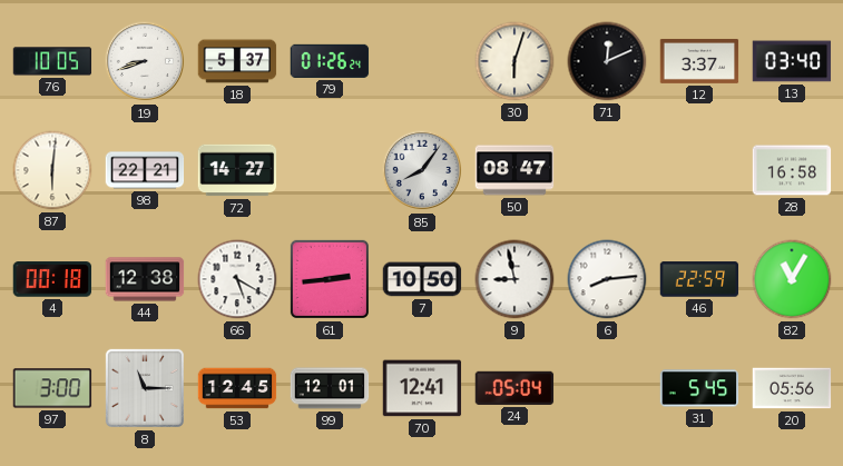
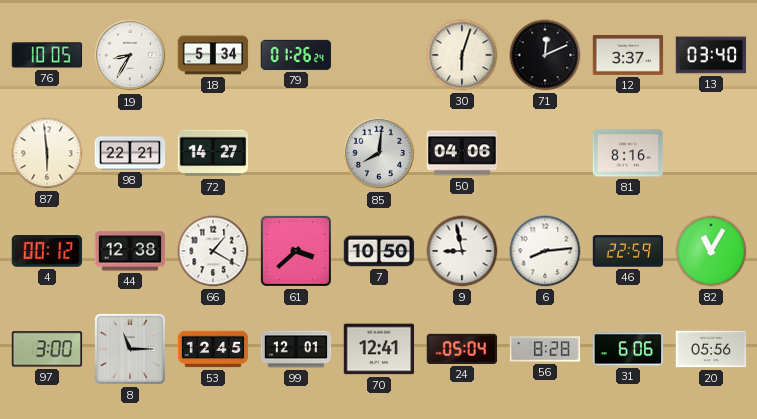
19: 8:42 -> 8:35 (130, 55)
18: 5:37 -> 5:34 (213, 55)
87: 6:01 -> 5:59 (47, 153)
85: 8:06 -> 8:01 (379, 153)
50: 08:47 -> 04:06 (462, 153)
81: none -> 8:16 (628, 153)
28: 16:58 -> none (792, 170)
4: 00:18 -> 00:12 (47, 251)
66: 5:20 -> 1:20 (213, 251)
61: 2:44 -> 3:38 (296, 251)
56: none -> 8:28 (545, 349)
31: 5:45 -> 6:06 (628, 349)
